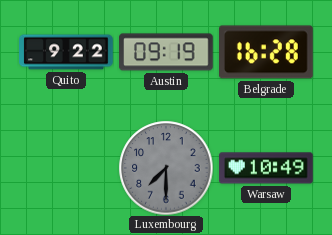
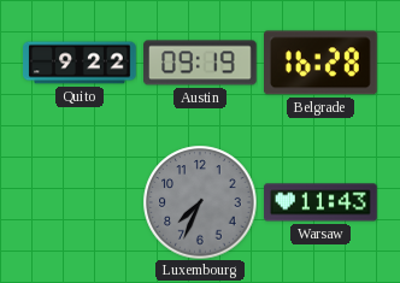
Luxembourg: 7:30 -> 7:34 (200, 202)
Warsaw: 10:49 -> 11:43 (320, 202)
